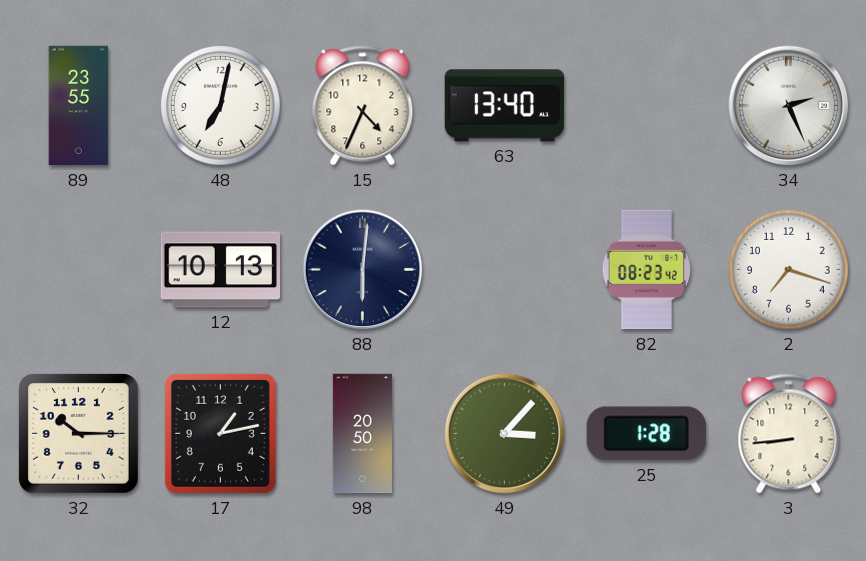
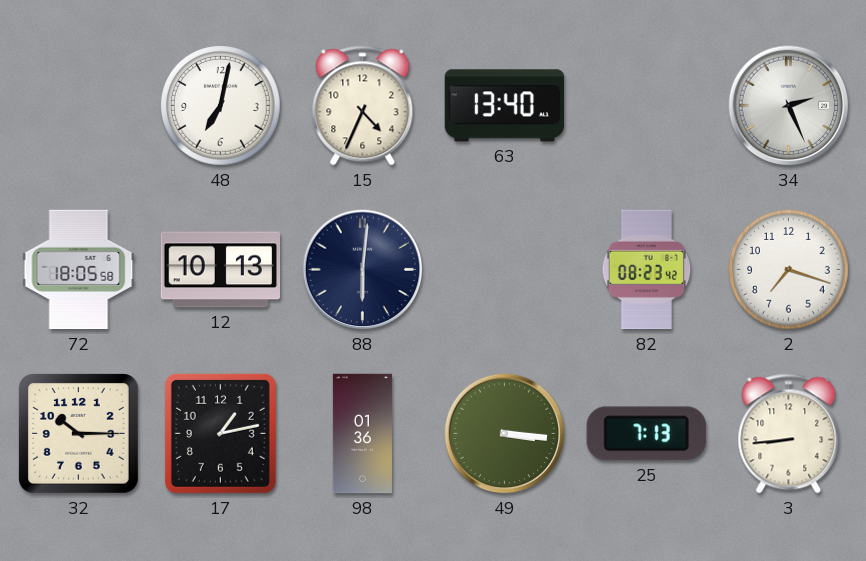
89: 23:55 -> none (79, 106)
72: none -> 18:05 (79, 270)
98: 20:50 -> 01:36 (362, 434)
49: 3:07 -> 3:16 (505, 434)
25: 1:28 -> 7:13 (646, 434)
